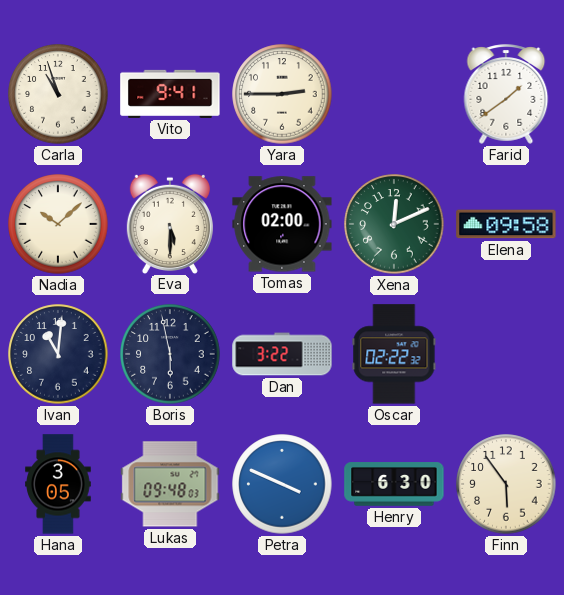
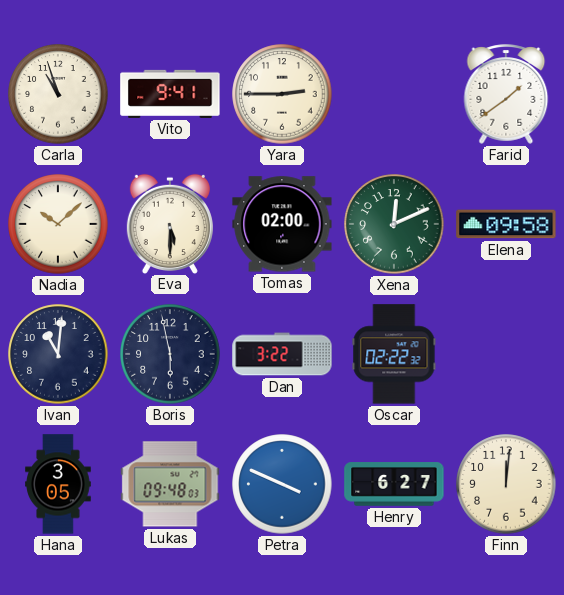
Henry: 6:30 -> 6:27 (394, 484)
Finn: 5:54 -> 12:01 (506, 484)
